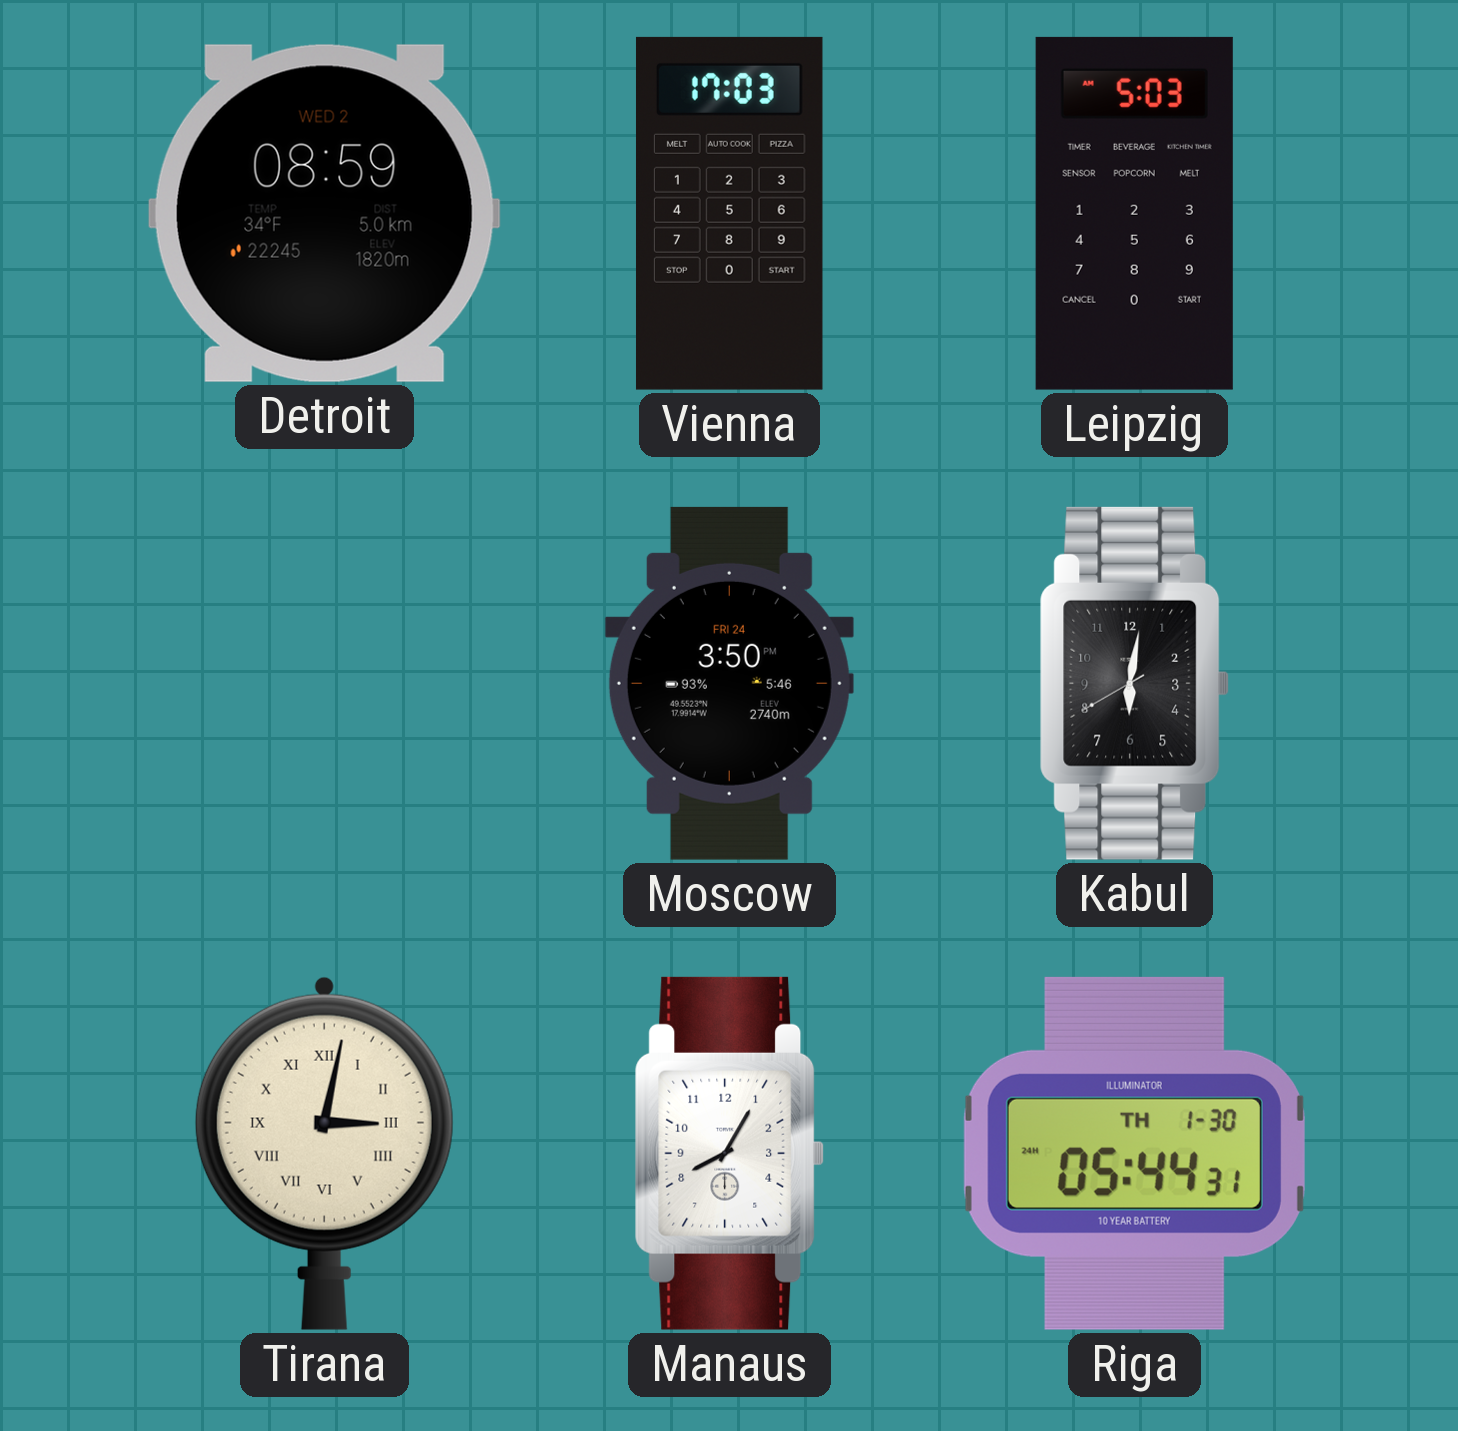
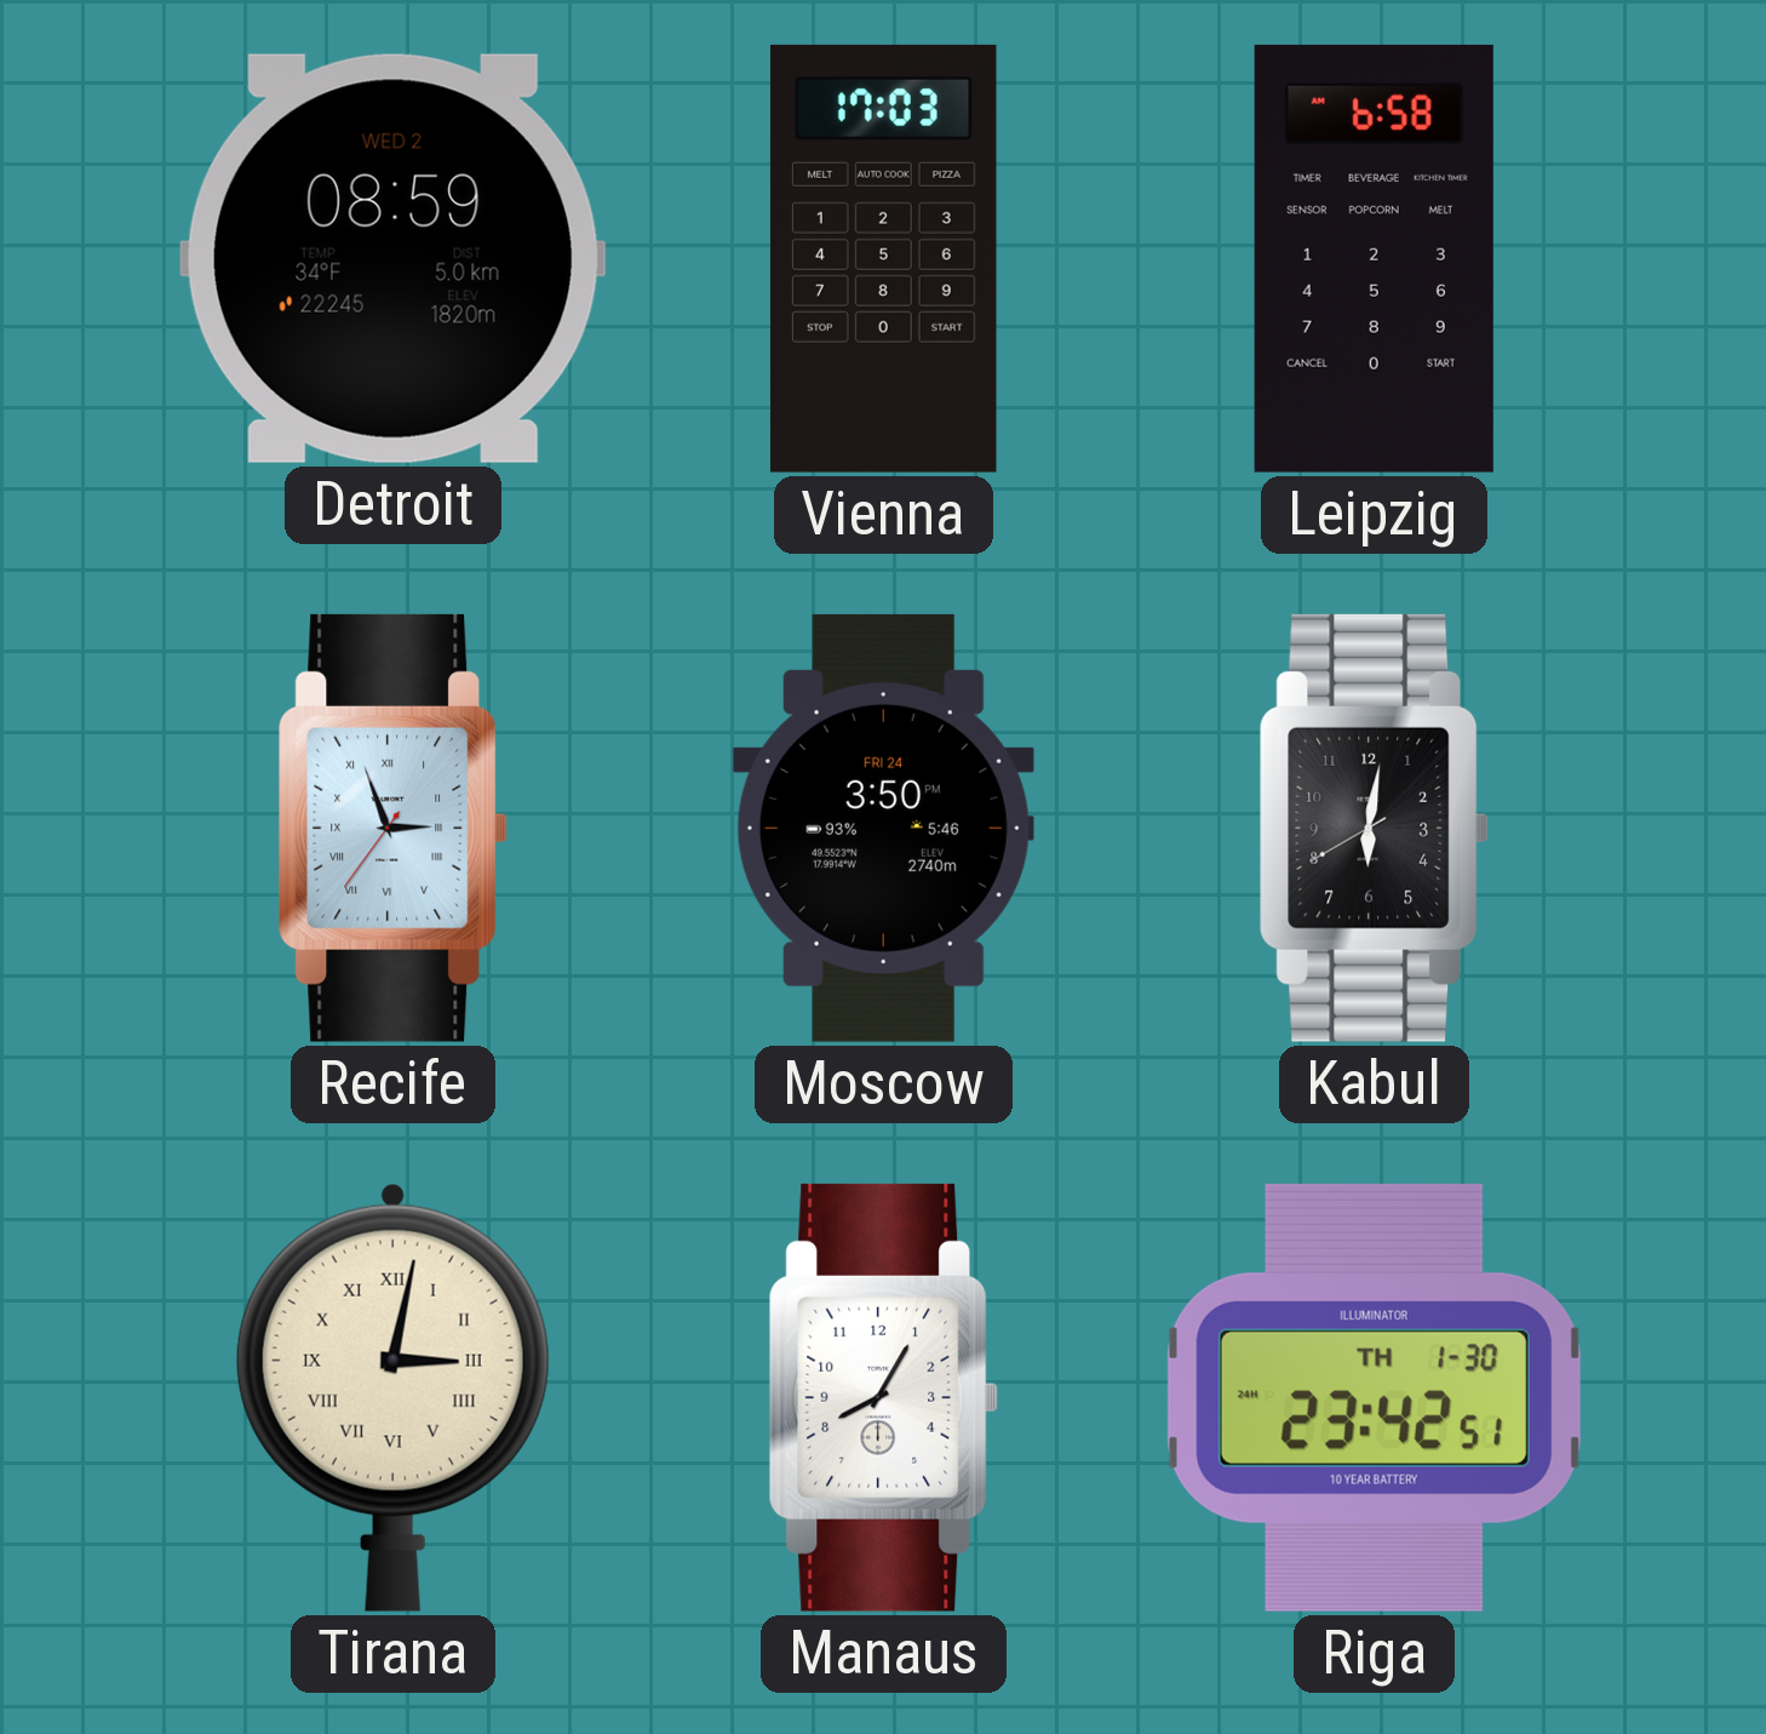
Leipzig: 5:03 -> 6:58 (1374, 258)
Recife: none -> 2:56 (394, 828)
Riga: 05:44 -> 23:42 (1374, 1397)
